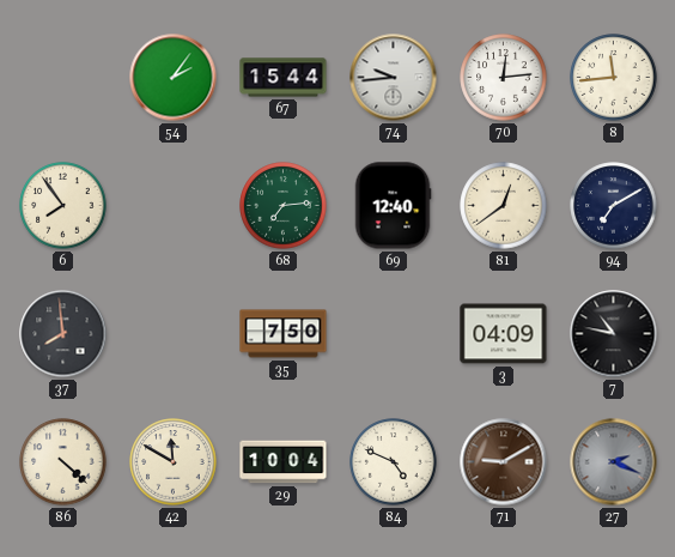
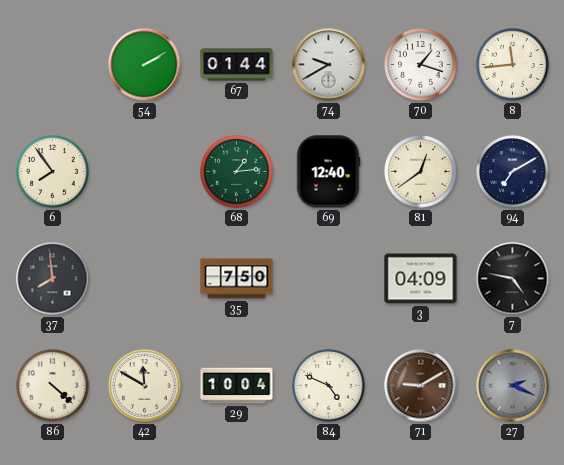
54: 2:06 -> 2:10 (145, 65)
67: 15:44 -> 01:44 (237, 65)
74: 9:44 -> 9:40 (329, 65)
70: 12:14 -> 1:18 (421, 65)
68: 7:14 -> 1:14 (237, 172)
7: 10:47 -> 4:47 (513, 279)
